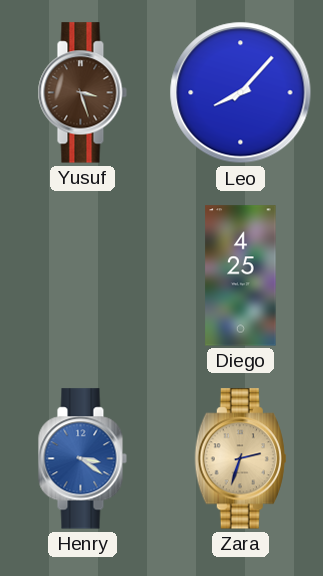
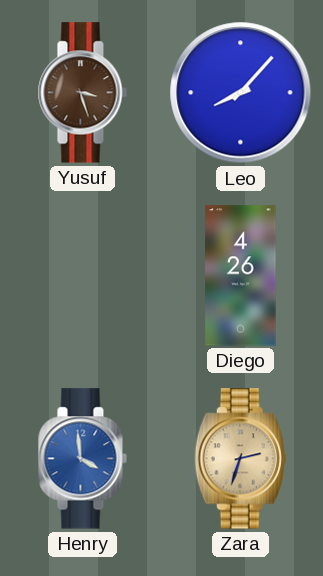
Diego: 4:25 -> 4:26 (241, 276)
Henry: 3:21 -> 3:59 (82, 459)
